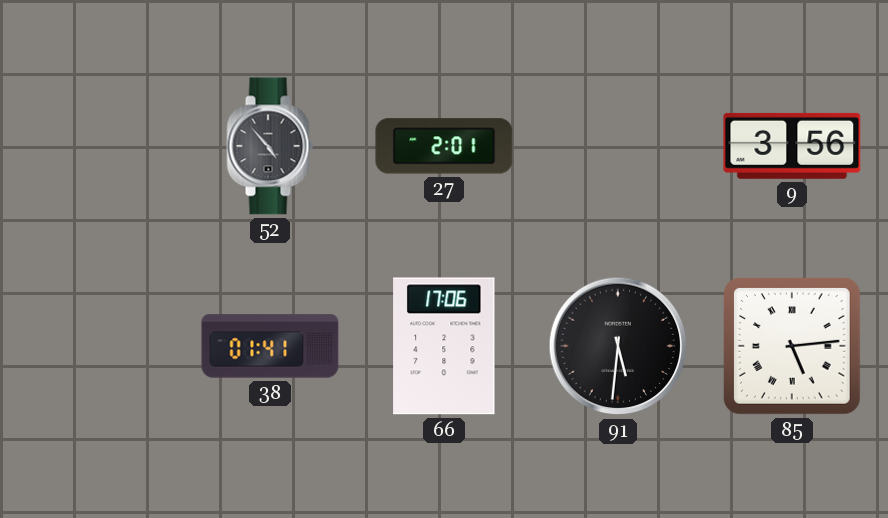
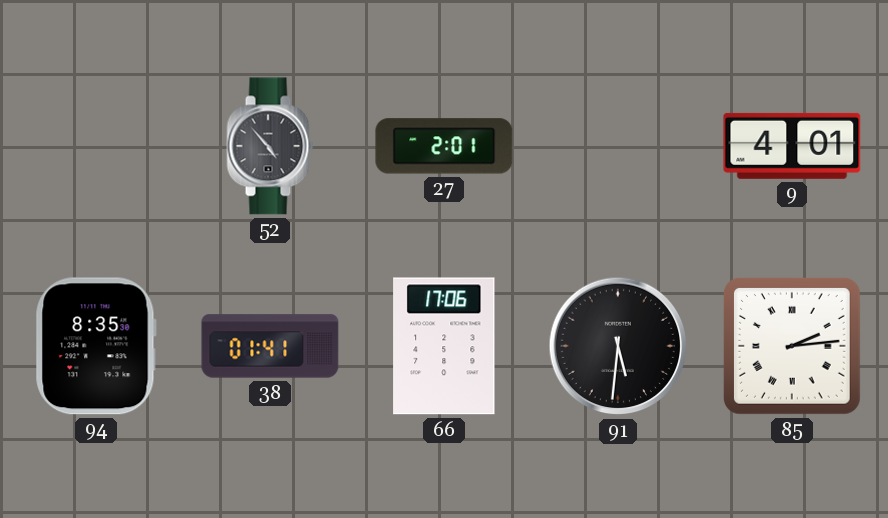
9: 3:56 -> 4:01 (792, 146)
94: none -> 8:35 (96, 346)
85: 5:14 -> 2:14 (792, 346)
